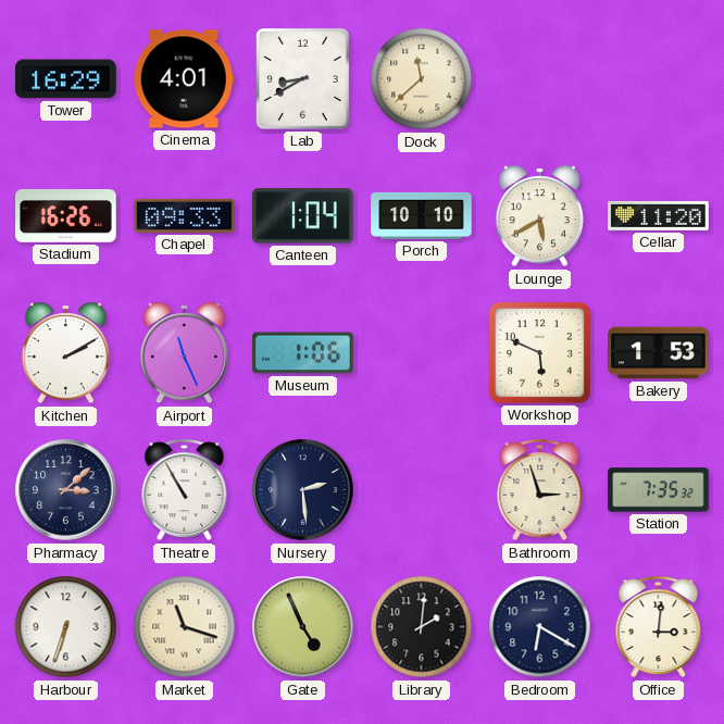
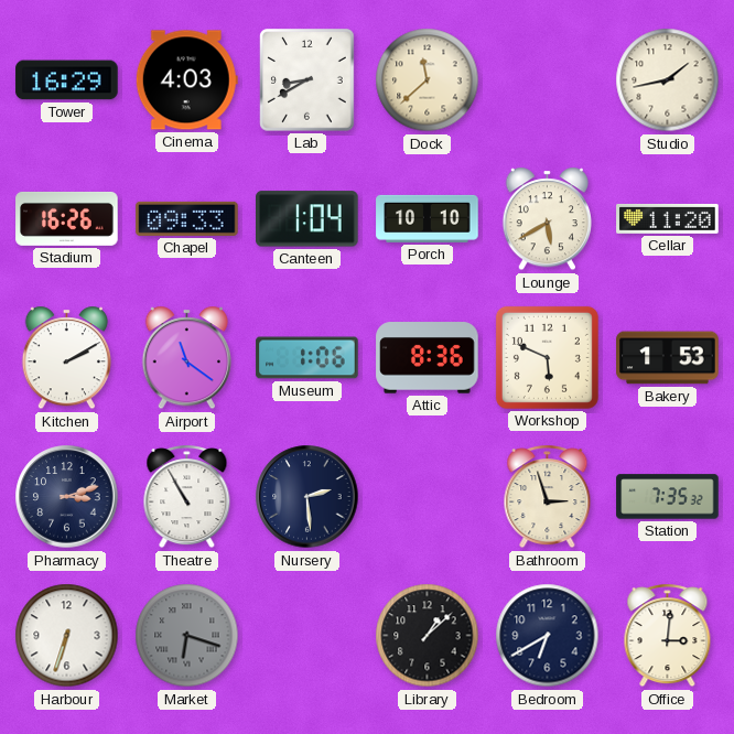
Cinema: 4:01 -> 4:03 (186, 80)
Studio: none -> 1:43 (668, 80)
Airport: 11:26 -> 11:21 (186, 358)
Attic: none -> 8:36 (428, 358)
Pharmacy: 3:08 -> 3:12 (67, 497)
Market: 11:18 -> 6:18 (187, 636)
Market dial: cream -> grey (187, 636)
Gate: 4:56 -> none (303, 627)
Library: 2:01 -> 1:08 (428, 636)
Bedroom: 6:20 -> 6:40 (548, 636)
